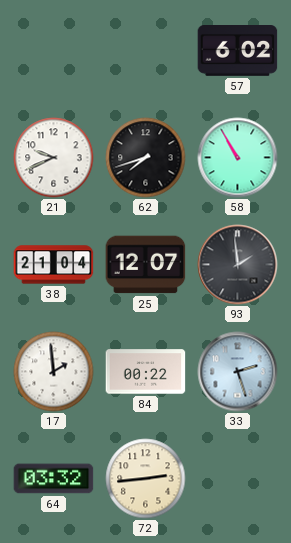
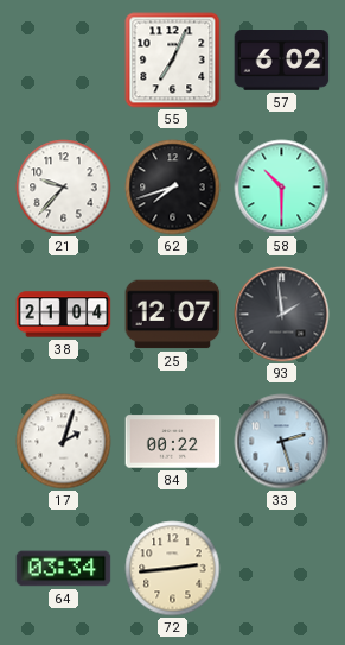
55: none -> 7:04 (173, 61)
21: 9:41 -> 9:37 (64, 188)
58: 10:55 -> 10:30 (282, 188)
17: 1:59 -> 2:03 (64, 442)
64: 03:32 -> 03:34 (64, 569)
